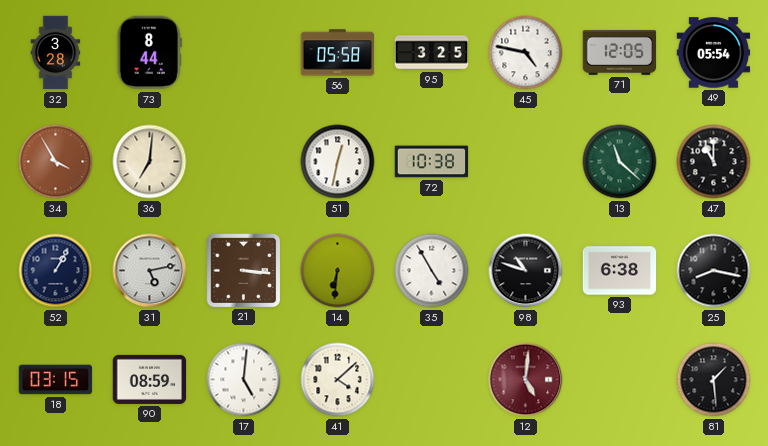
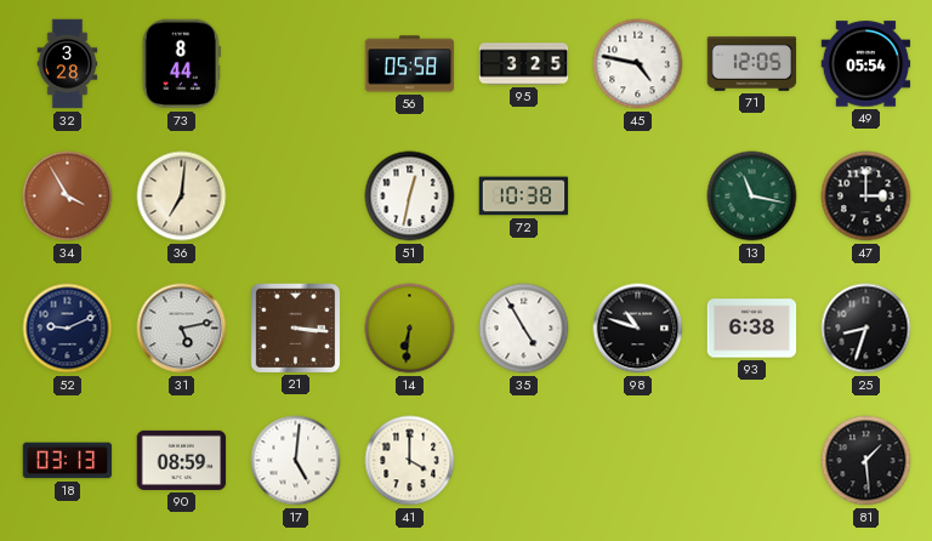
13: 11:22 -> 11:17 (752, 197)
47: 11:00 -> 3:00 (866, 197)
52: 1:05 -> 9:11 (68, 329)
25: 8:17 -> 8:33 (866, 329)
18: 03:15 -> 03:13 (68, 461)
41: 4:08 -> 4:00 (410, 461)
12: 5:01 -> none (526, 380)
